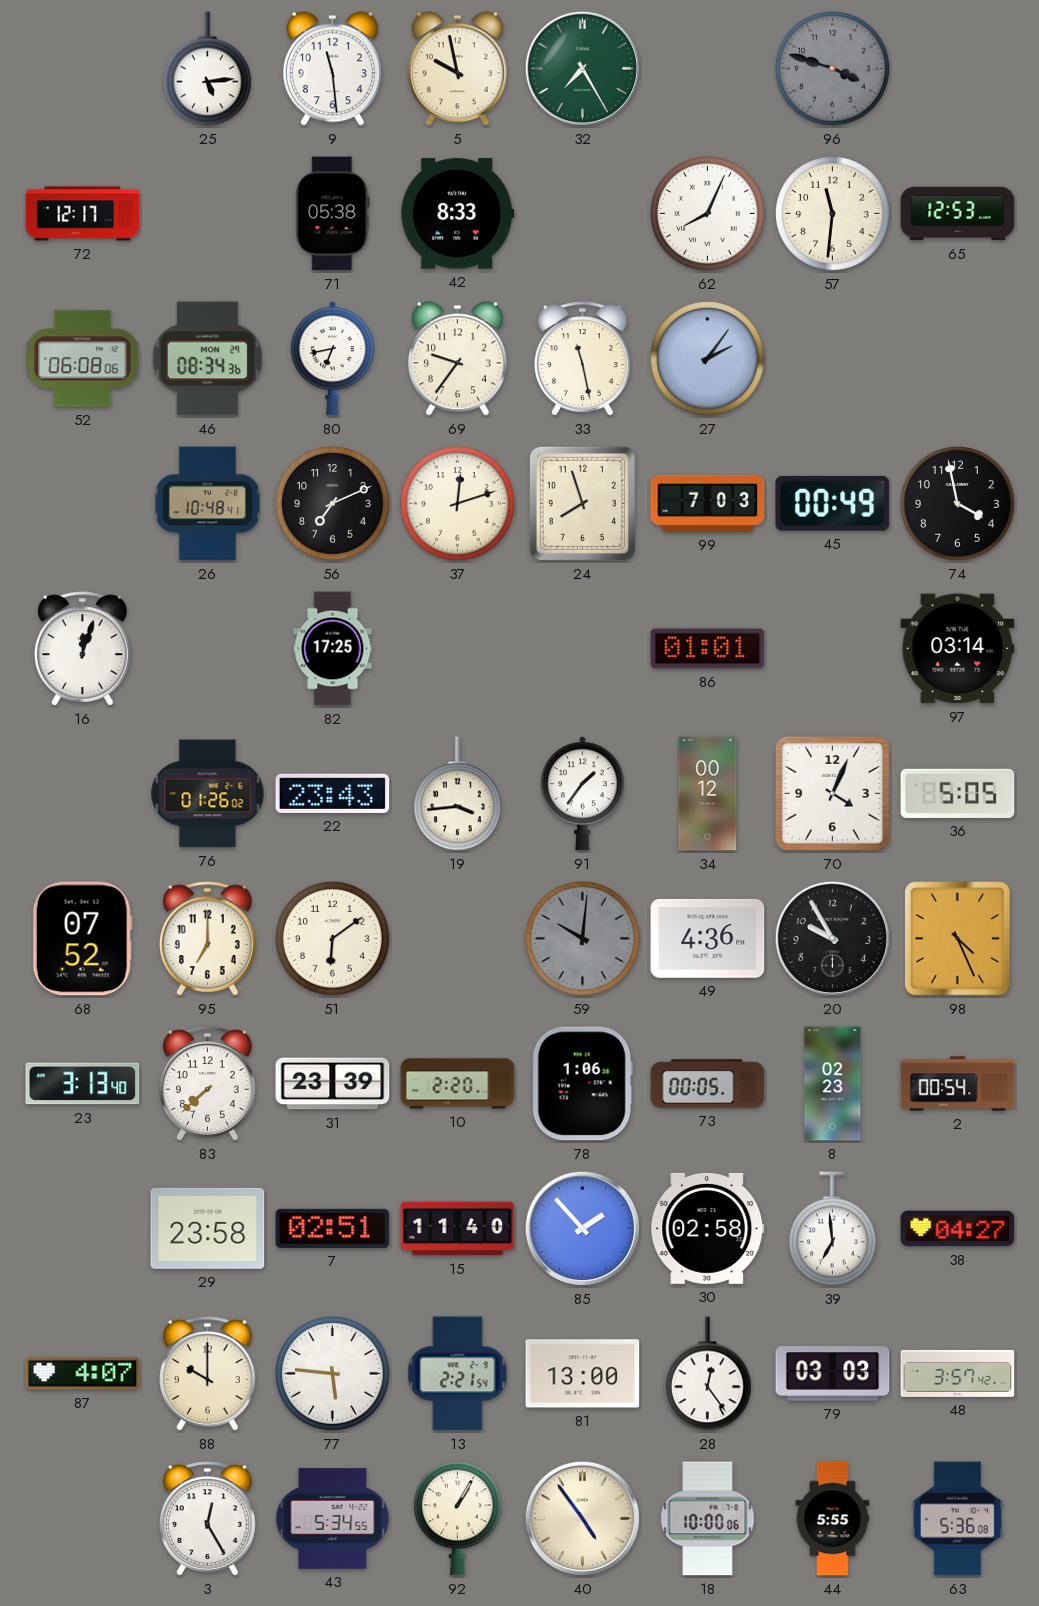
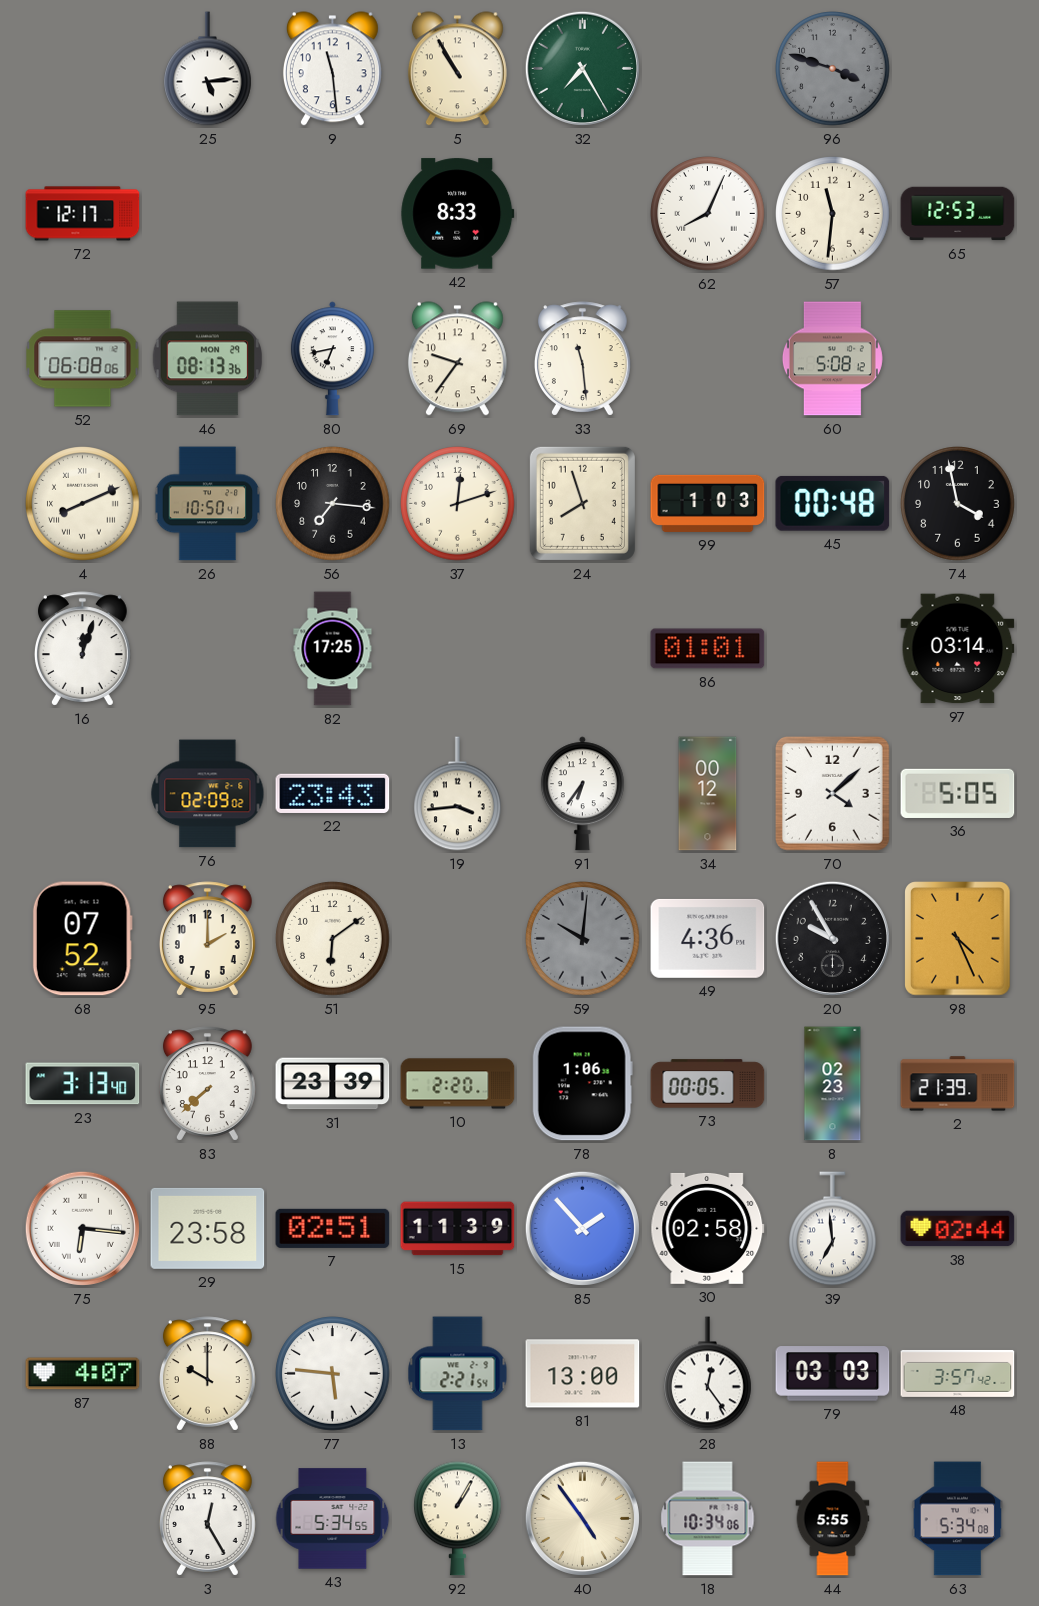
5: 9:58 -> 10:55 (457, 69)
71: 05:38 -> none (333, 214)
46: 08:34 -> 08:13 (207, 359)
33: 11:28 -> 11:29 (582, 359)
27: 2:06 -> none (708, 359)
60: none -> 5:08 (832, 359)
4: none -> 8:11 (83, 504)
26: 10:48 -> 10:50 (208, 504)
56: 7:11 -> 7:16 (333, 504)
99: 7:03 -> 1:03 (708, 503)
45: 00:49 -> 00:48 (833, 503)
76: 01:26 -> 02:09 (208, 794)
91: 1:36 -> 6:36 (582, 794)
70: 4:04 -> 4:08 (832, 793)
95: 7:00 -> 2:00 (207, 939)
2: 00:54 -> 21:39 (958, 1084)
75: none -> 6:16 (82, 1228)
15: 11:40 -> 11:39 (458, 1229)
38: 04:27 -> 02:44 (958, 1229)
18: 10:00 -> 10:34 (708, 1519)
63: 5:36 -> 5:34 (958, 1519)
